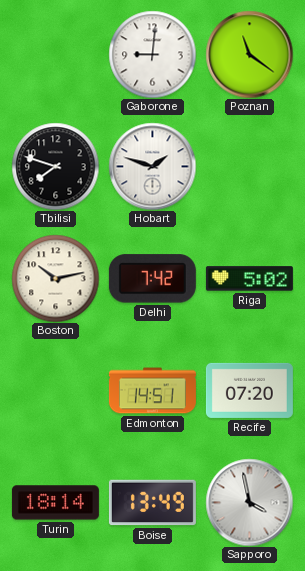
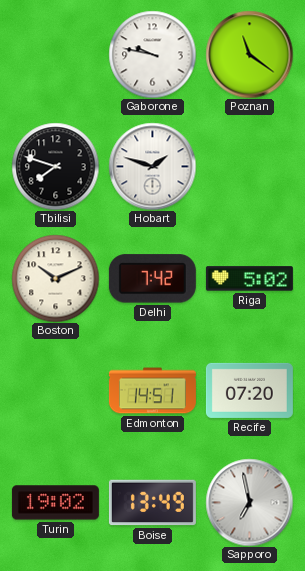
Gaborone: 9:01 -> 9:47 (152, 54)
Boston: 10:13 -> 10:11 (55, 278)
Turin: 18:14 -> 19:02 (55, 503)
Sapporo: 3:58 -> 6:58 (249, 502)
